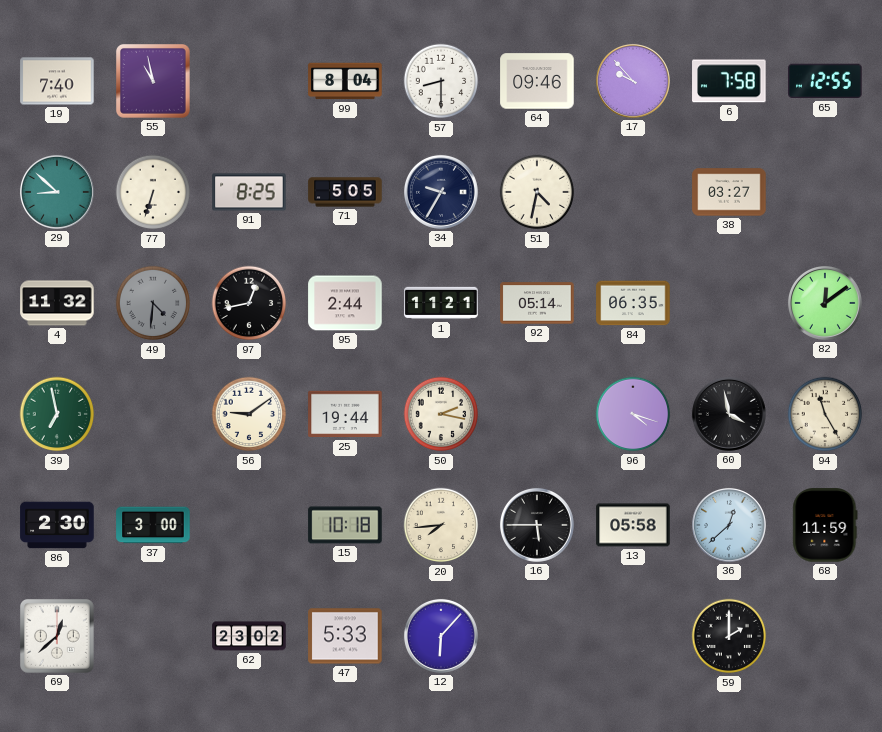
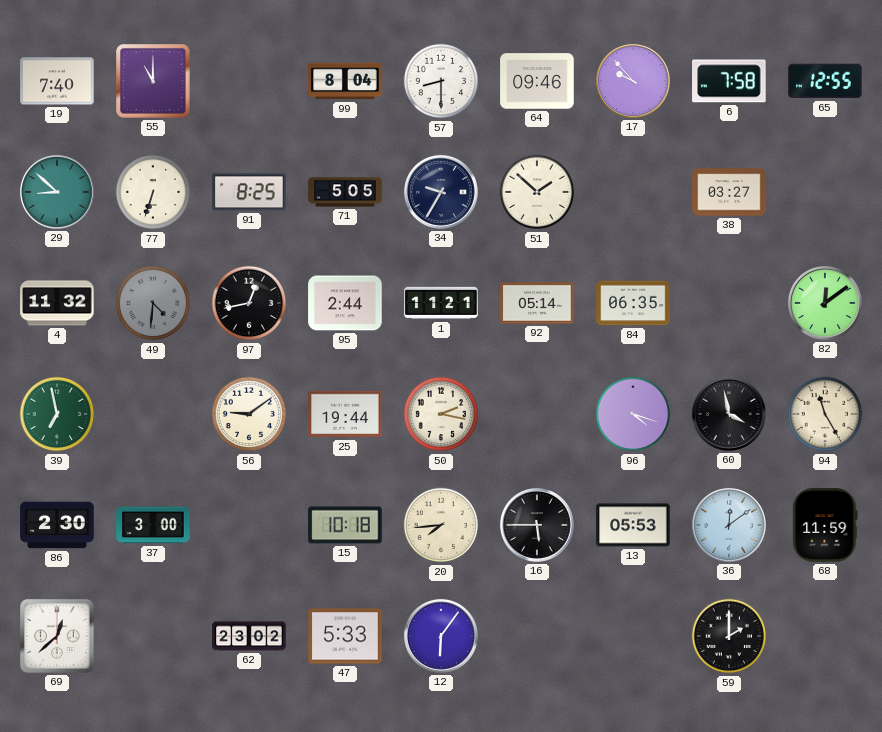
55: 10:58 -> 11:00 (154, 82)
51: 4:32 -> 1:52 (537, 192)
13: 05:58 -> 05:53 (633, 525)
36: 12:38 -> 12:09 (729, 525)
12: 6:07 -> 6:06 (441, 636)
